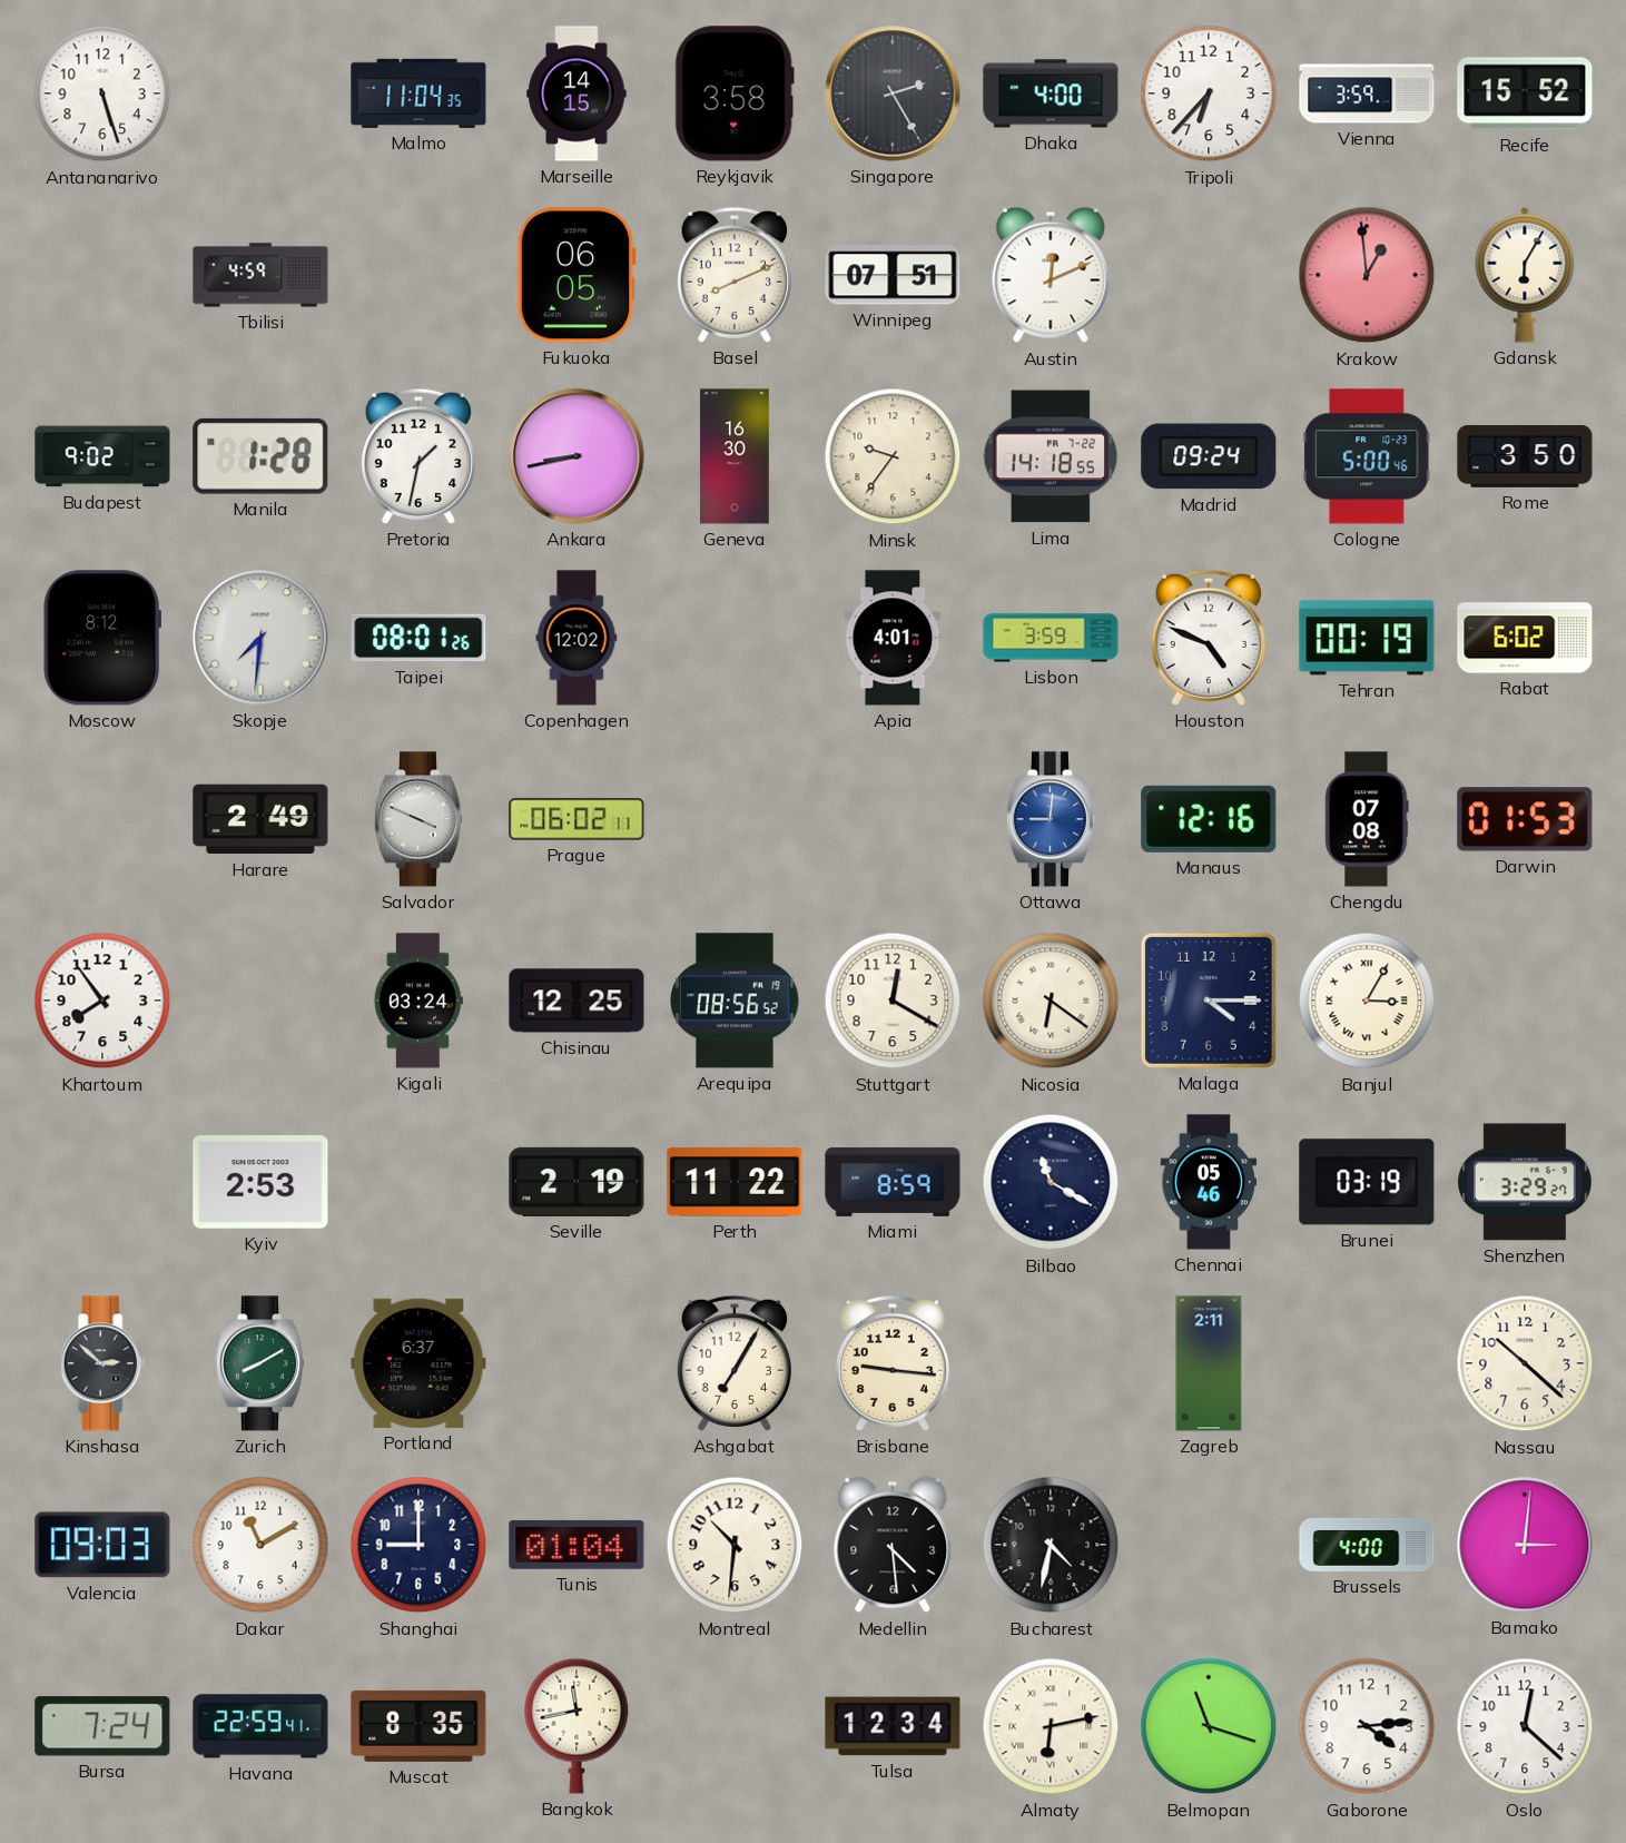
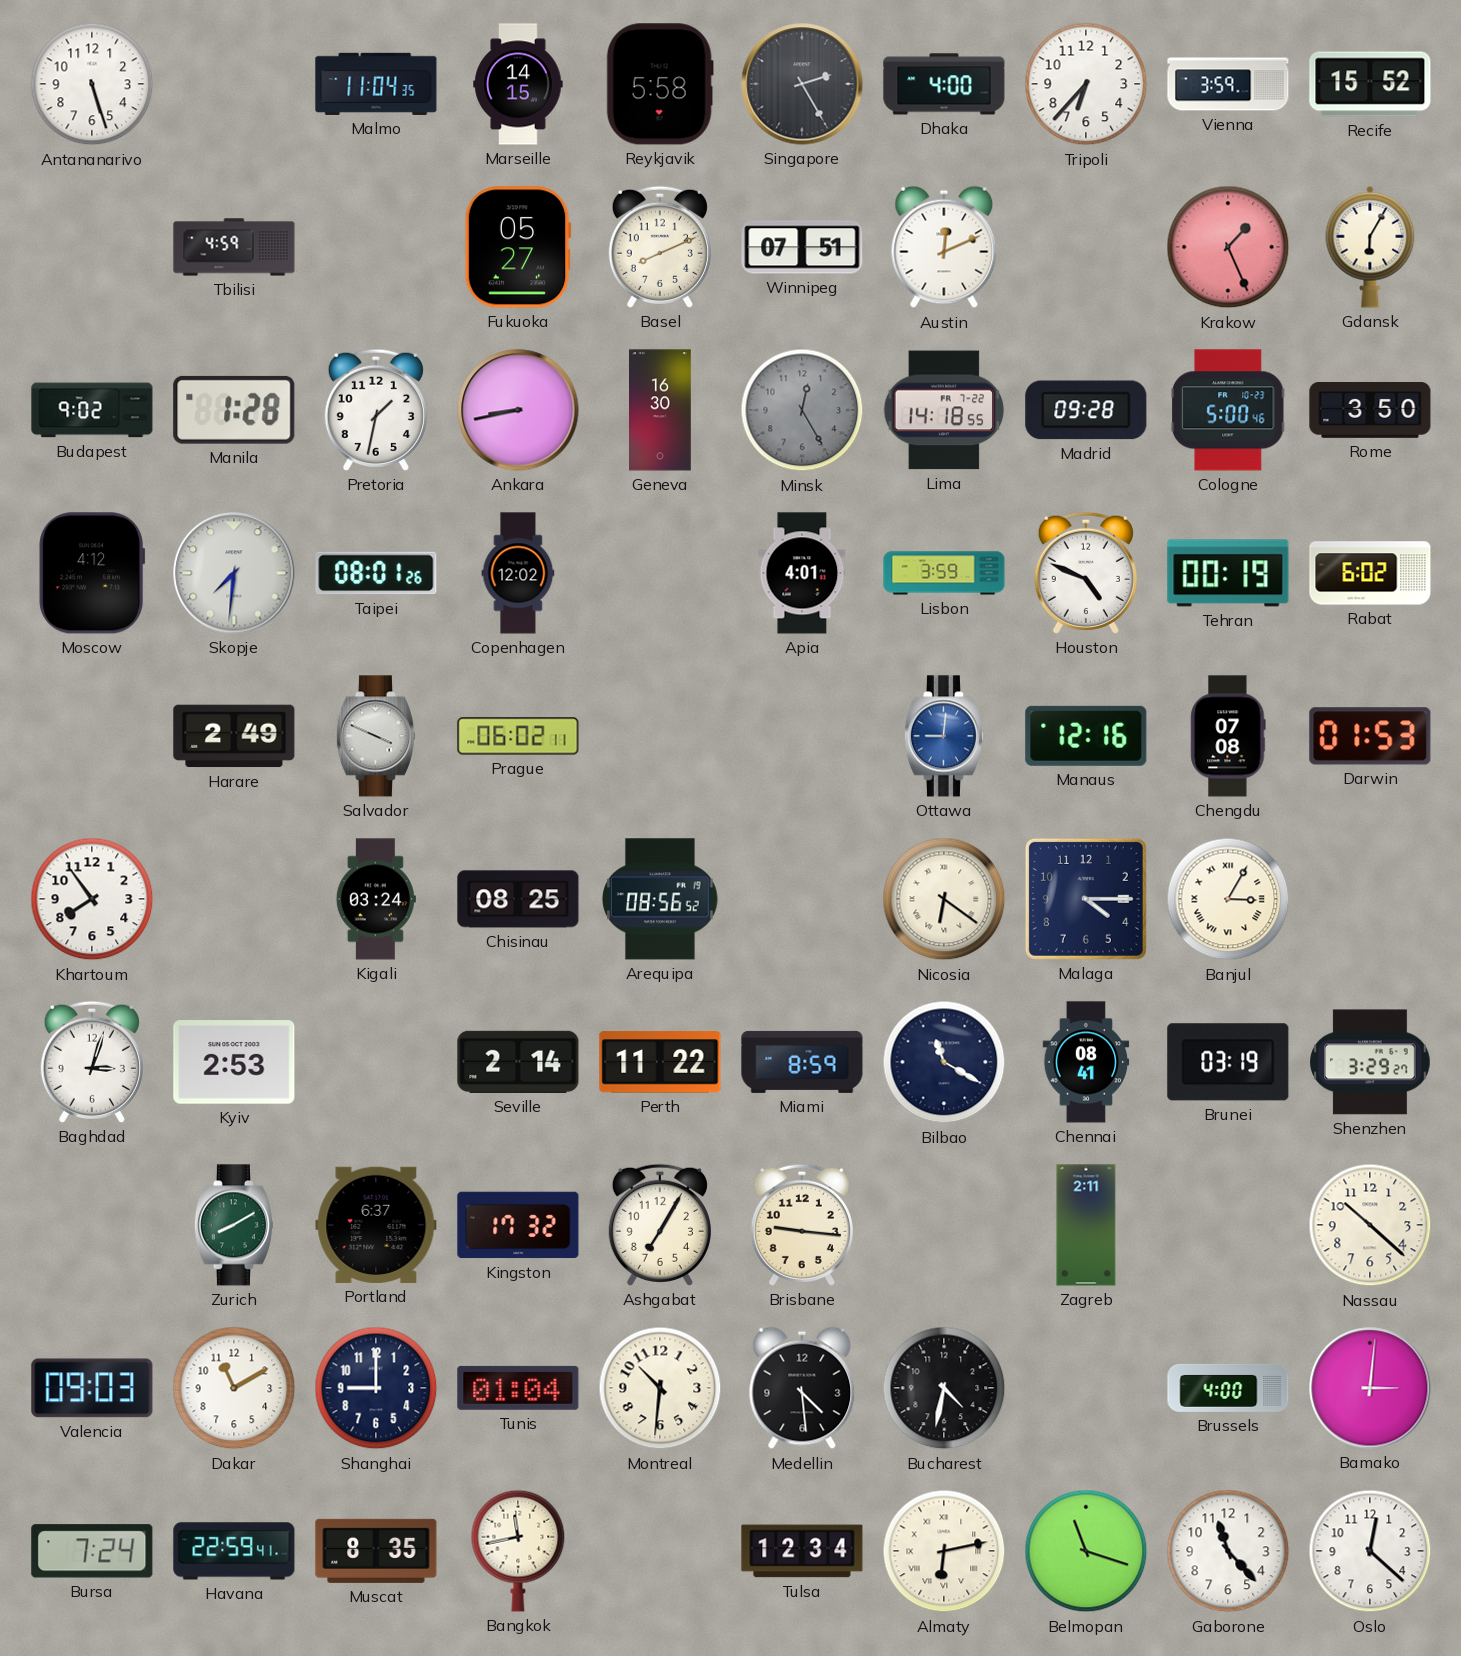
Reykjavik: 3:58 -> 5:58 (660, 84)
Fukuoka: 06:05 -> 05:27 (518, 247)
Krakow: 12:59 -> 1:26 (1228, 247)
Minsk: 9:36 -> 12:25 (802, 410)
Minsk dial: cream -> grey (802, 410)
Madrid: 09:24 -> 09:28 (1086, 410)
Moscow: 8:12 -> 4:12 (92, 573)
Chisinau: 12:25 -> 08:25 (518, 899)
Stuttgart: 12:20 -> none (893, 1001)
Baghdad: none -> 3:03 (92, 1062)
Seville: 2:19 -> 2:14 (518, 1062)
Chennai: 05:46 -> 08:41 (1086, 1062)
Kinshasa: 2:52 -> none (102, 1363)
Kingston: none -> 17:32 (518, 1225)
Gaborone: 4:14 -> 11:23 (1228, 1551)
